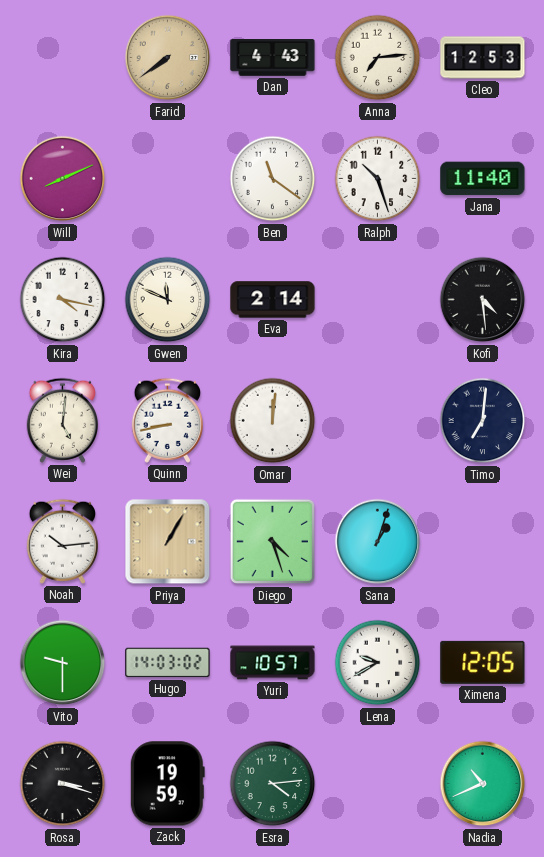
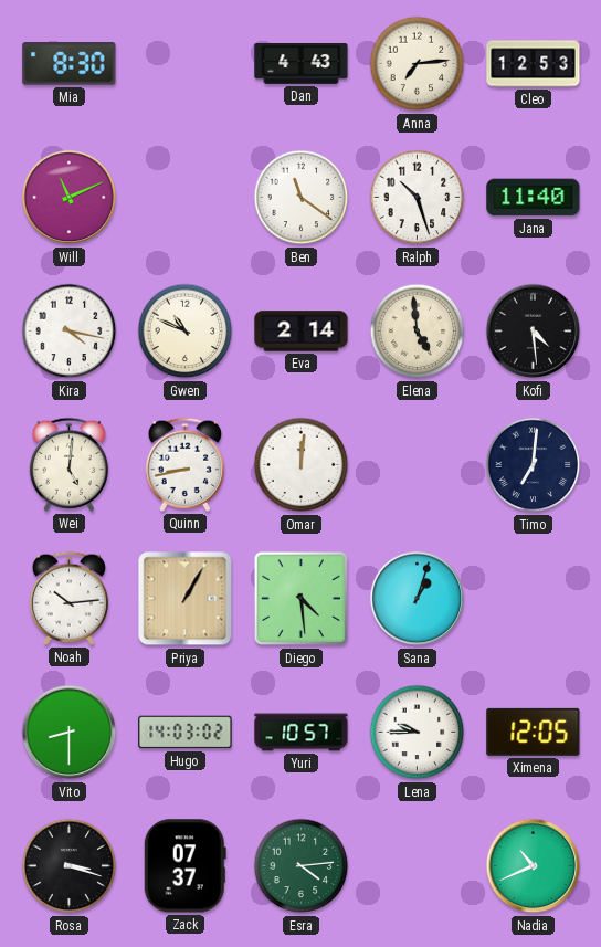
Mia: none -> 8:30 (70, 64)
Farid: 7:39 -> none (168, 58)
Will: 8:11 -> 11:11 (70, 198)
Gwen: 11:49 -> 10:49 (186, 332)
Elena: none -> 4:59 (418, 332)
Diego: 4:27 -> 4:29 (302, 599)
Vito: 9:30 -> 8:30 (70, 733)
Lena: 9:40 -> 9:45 (418, 733)
Zack: 19:59 -> 07:37 (184, 866)
